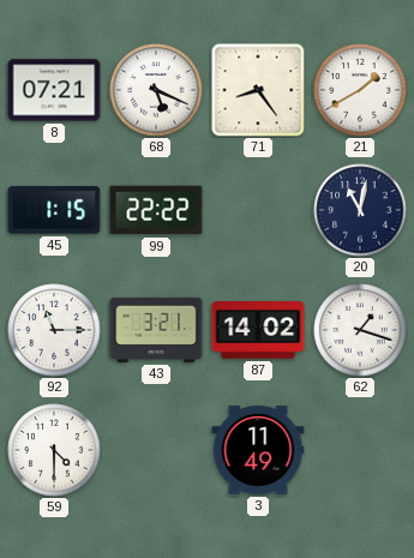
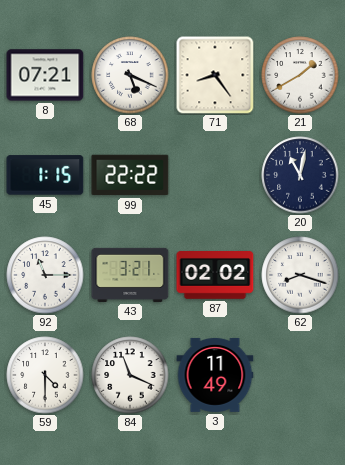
87: 14:02 -> 02:02 (215, 276)
62: 1:18 -> 8:18 (300, 275)
84: none -> 11:19 (130, 375)
